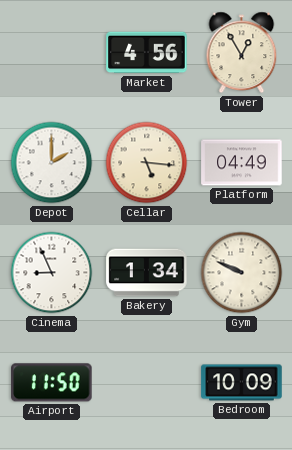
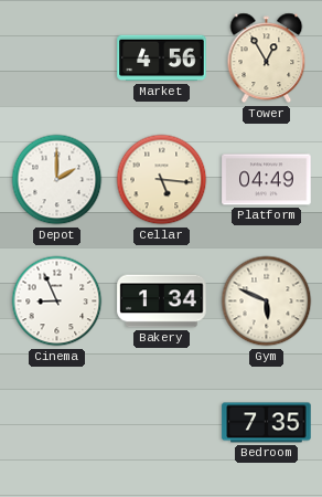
Gym: 9:49 -> 5:49 (267, 302)
Airport: 11:50 -> none (52, 383)
Bedroom: 10:09 -> 7:35 (267, 423)
